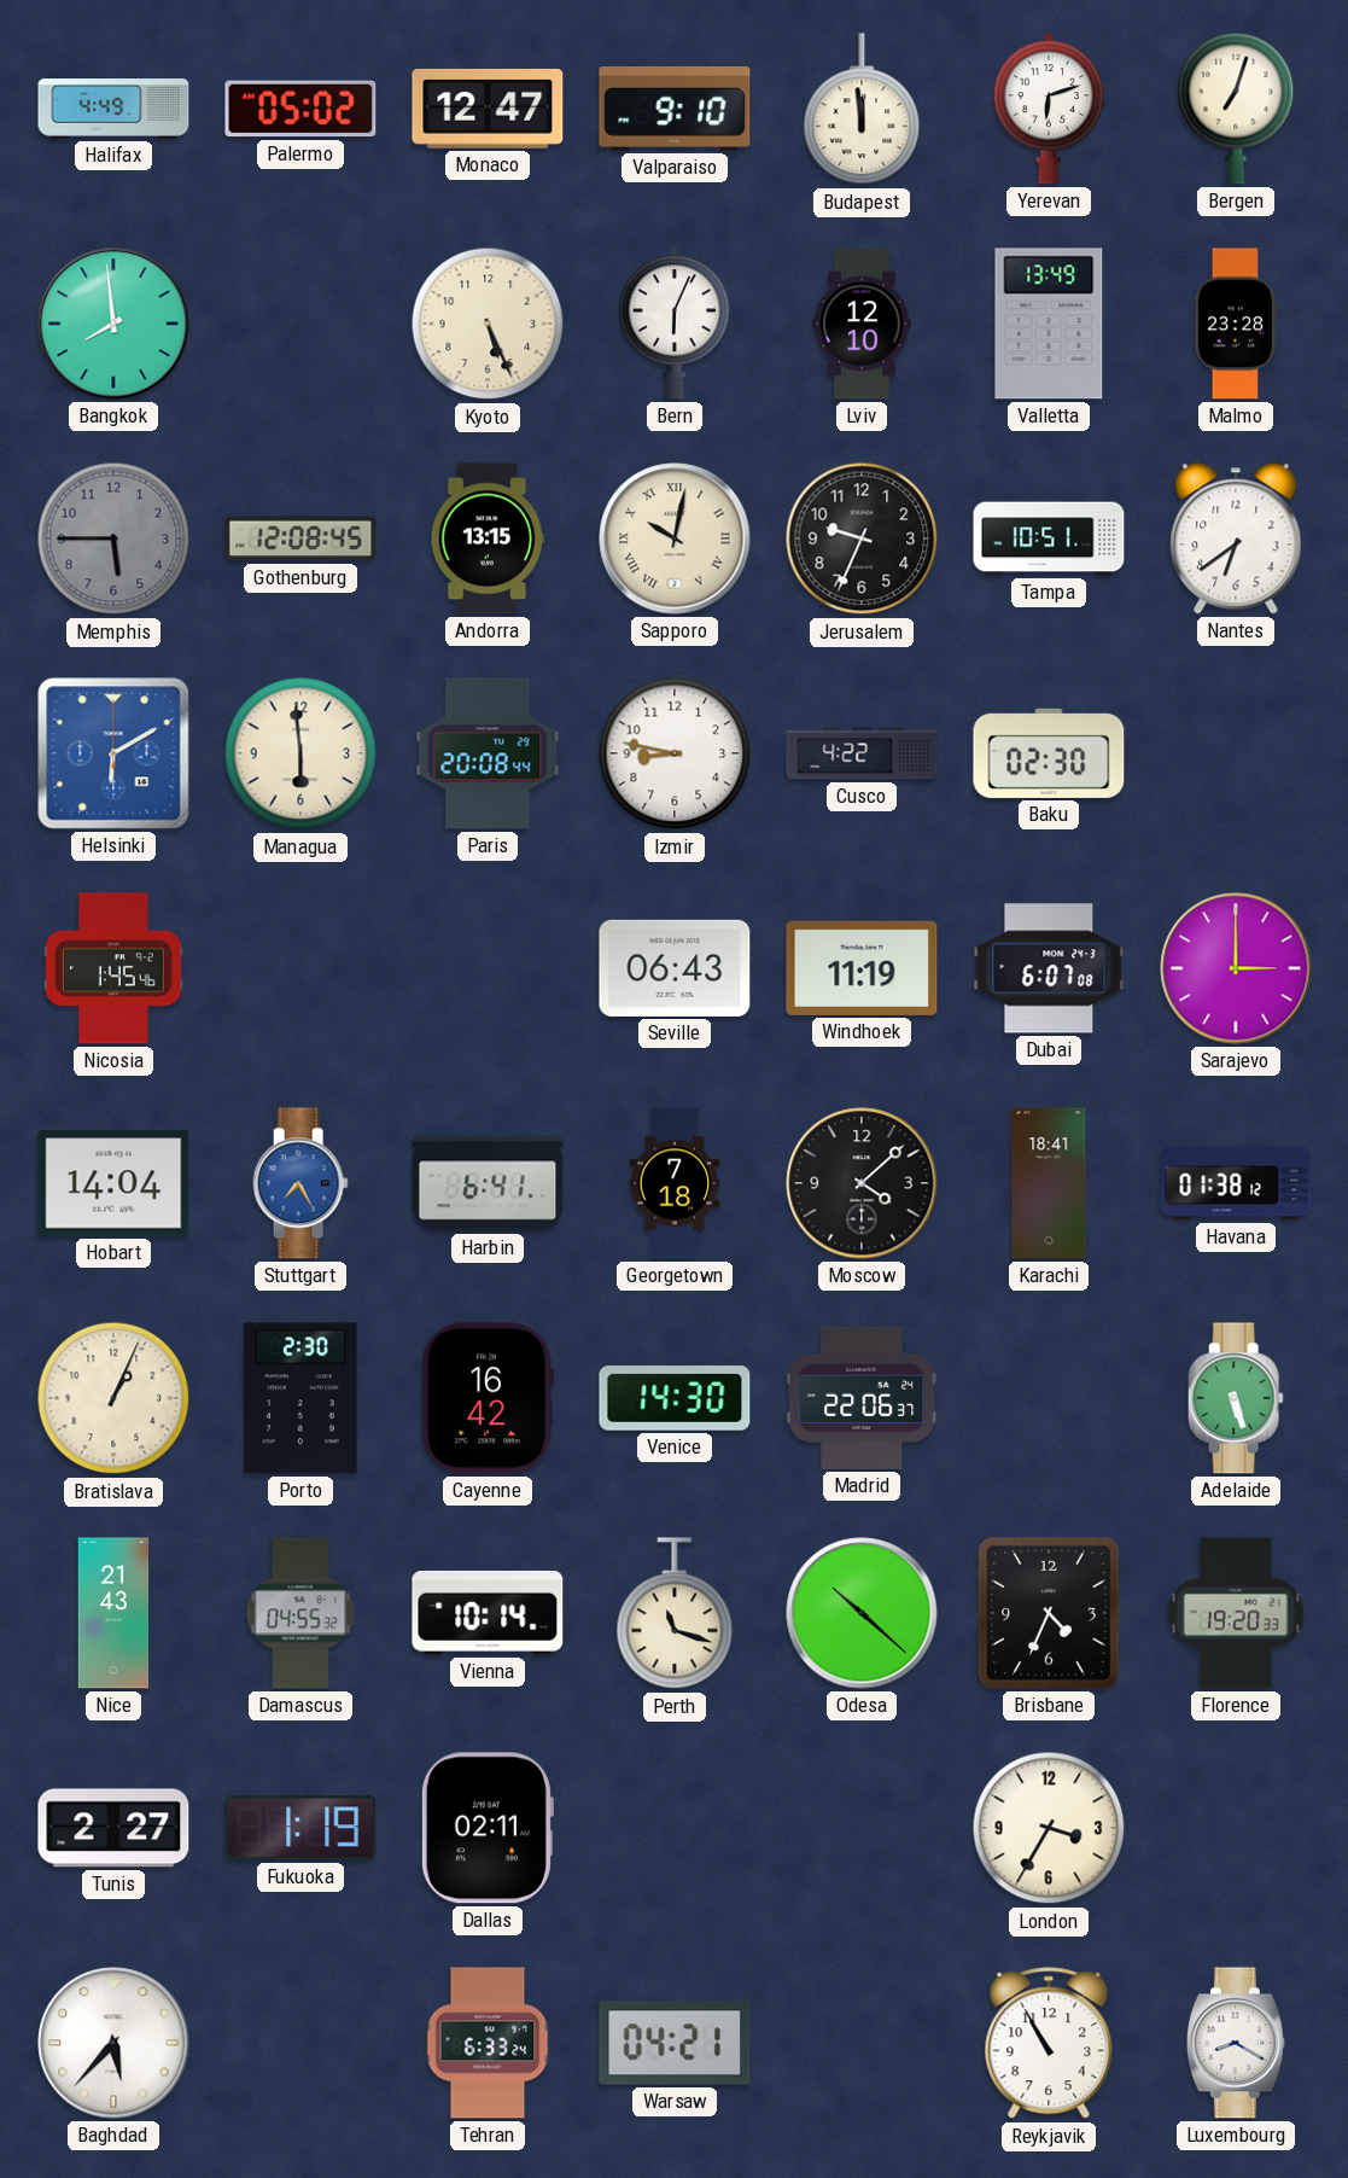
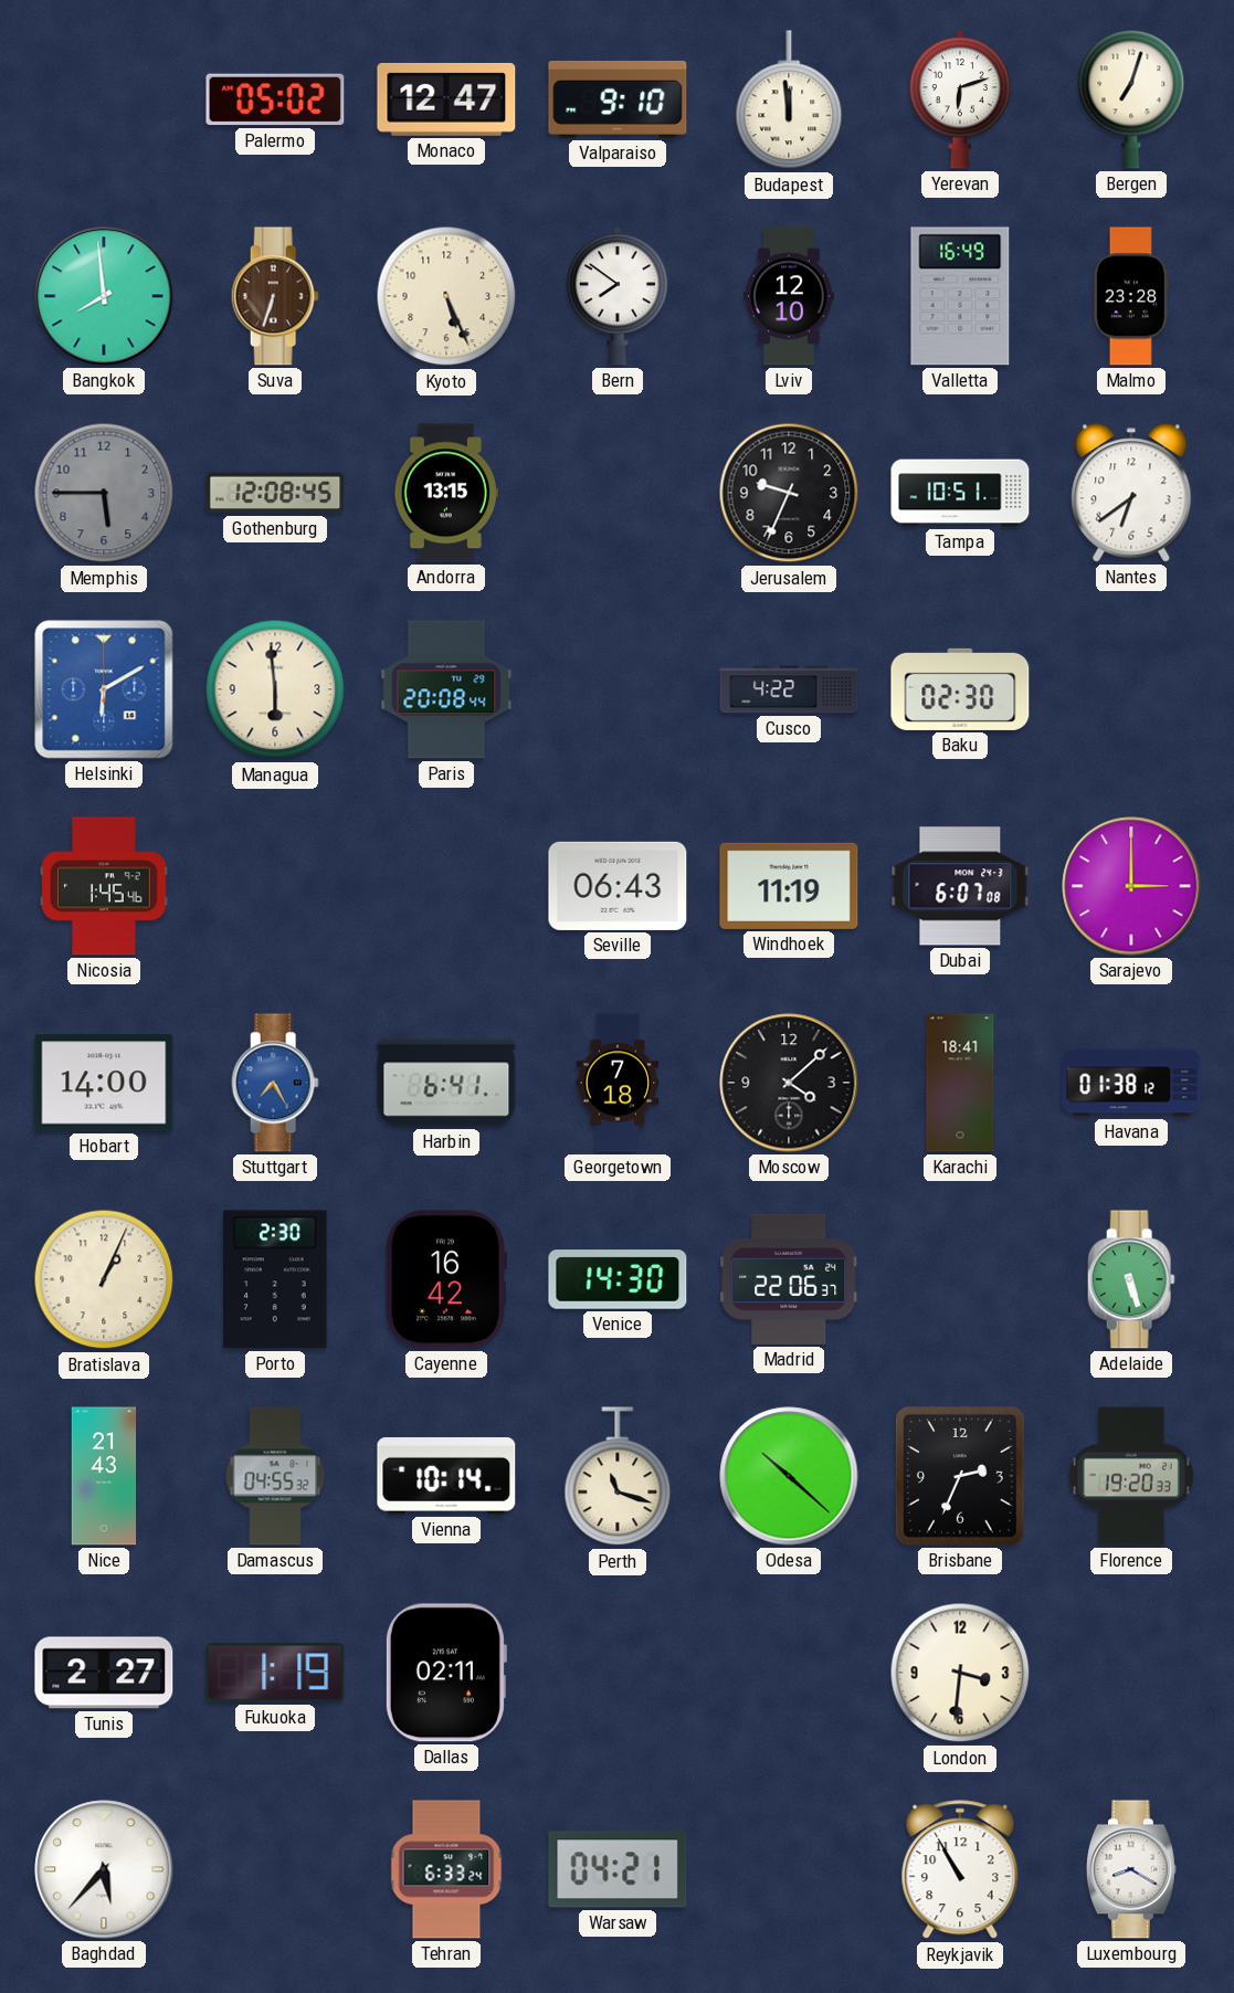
Halifax: 4:49 -> none (113, 109)
Suva: none -> 6:33 (275, 296)
Bern: 6:04 -> 7:51 (616, 296)
Valletta: 13:49 -> 16:49 (960, 296)
Sapporo: 10:02 -> none (675, 538)
Izmir: 8:47 -> none (675, 753)
Hobart: 14:04 -> 14:00 (104, 1083)
Brisbane: 4:34 -> 2:34 (960, 1477)
London: 3:35 -> 3:31 (960, 1673)
